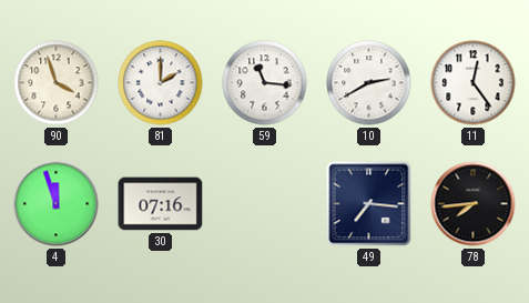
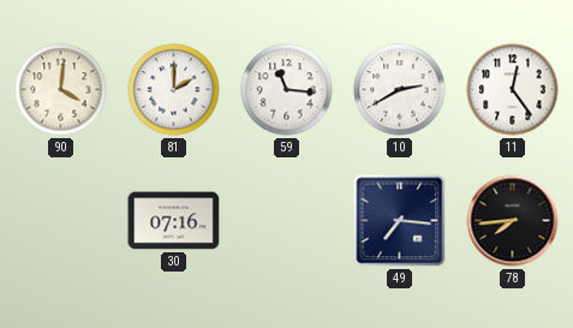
90: 3:57 -> 4:01 (61, 90)
4: 11:57 -> none (57, 204)
